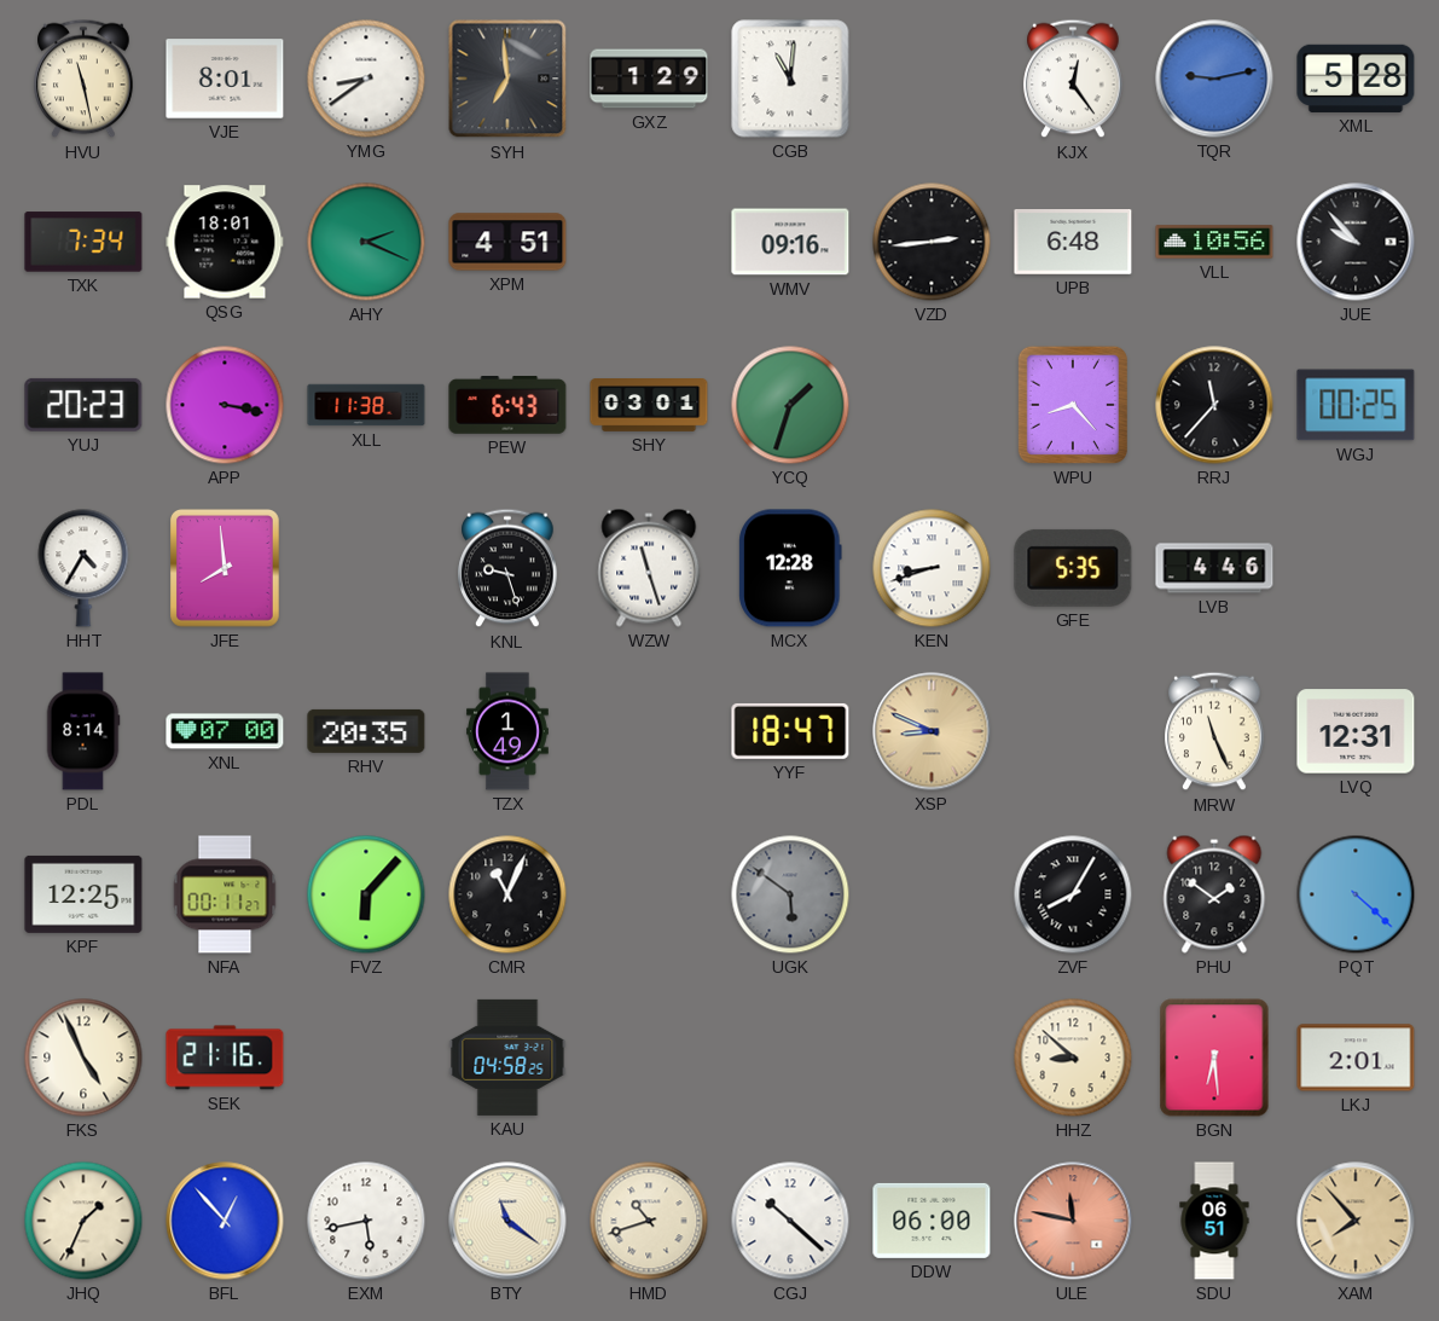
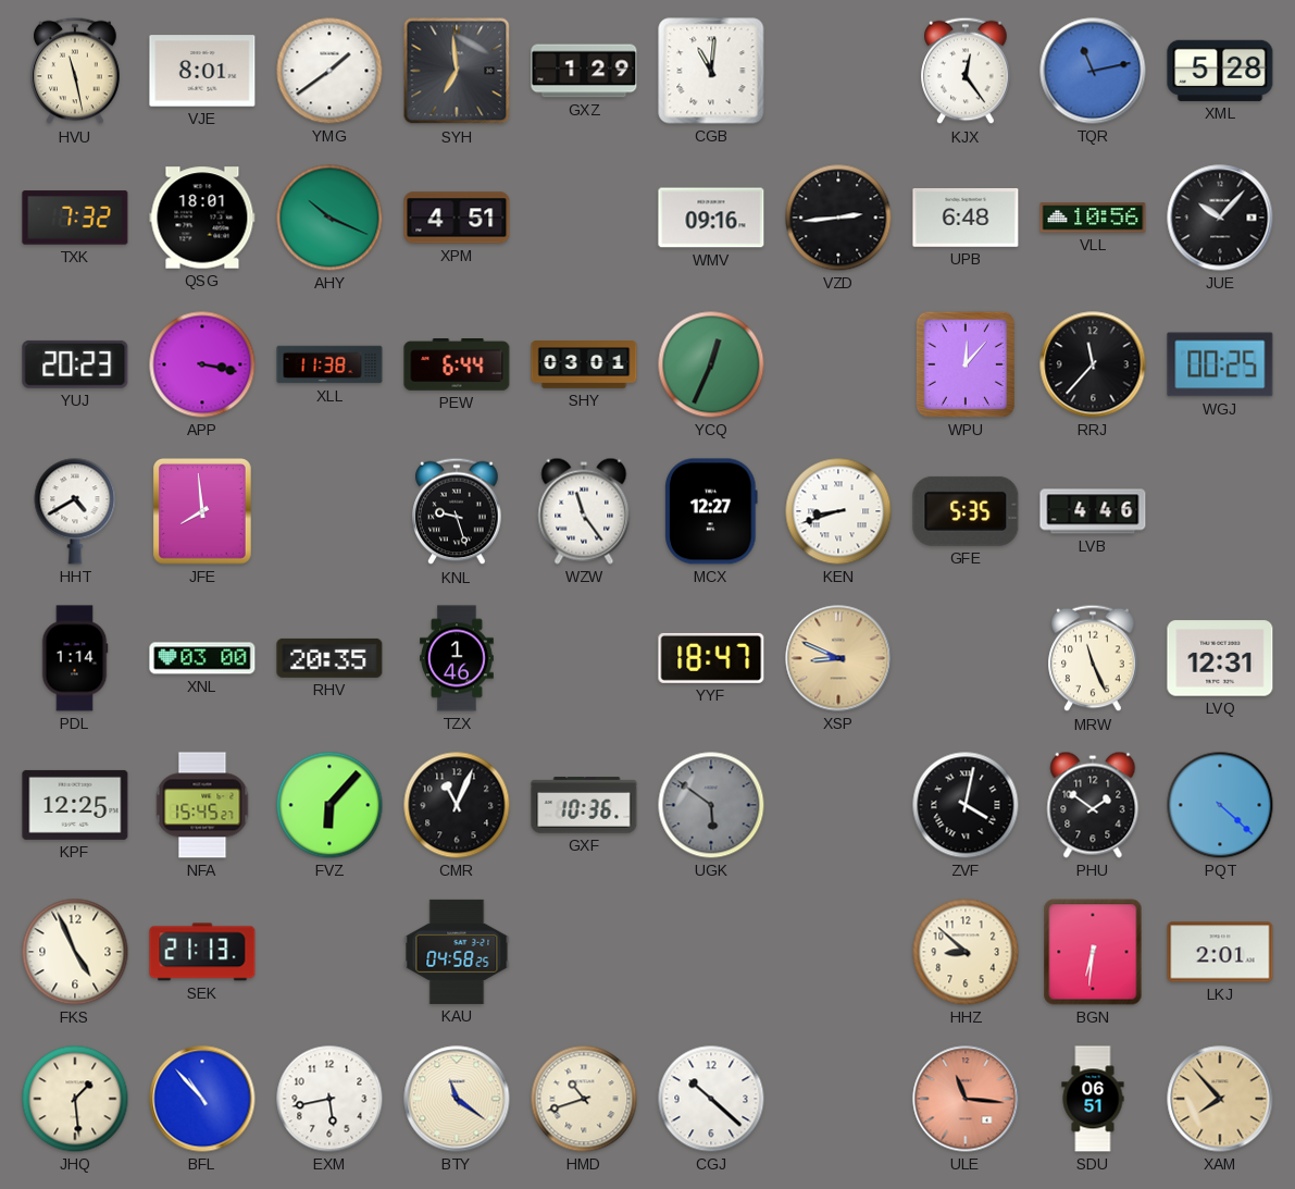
YMG: 8:39 -> 1:39 (329, 71)
TQR: 9:13 -> 11:13 (1093, 71)
TXK: 7:34 -> 7:32 (75, 218)
AHY: 2:19 -> 10:19 (329, 218)
JUE: 9:53 -> 10:07 (1220, 218)
PEW: 6:43 -> 6:44 (457, 366)
YCQ: 1:33 -> 12:34 (711, 364)
WPU: 8:23 -> 12:07 (966, 364)
HHT: 4:35 -> 4:40 (75, 511)
WZW: 11:27 -> 11:24 (584, 511)
MCX: 12:28 -> 12:27 (711, 511)
PDL: 8:14 -> 1:14 (75, 658)
XNL: 07:00 -> 03:00 (202, 658)
TZX: 1:49 -> 1:46 (458, 658)
NFA: 00:11 -> 15:45 (202, 805)
GXF: none -> 10:36 (584, 805)
ZVF: 8:05 -> 4:02 (966, 805)
SEK: 21:16 -> 21:13 (202, 952)
BGN: 6:29 -> 6:31 (1093, 952)
JHQ: 1:34 -> 1:29 (75, 1099)
BFL: 12:53 -> 10:53 (202, 1099)
DDW: 06:00 -> none (932, 1221)
ULE: 11:47 -> 11:16 (966, 1099)
